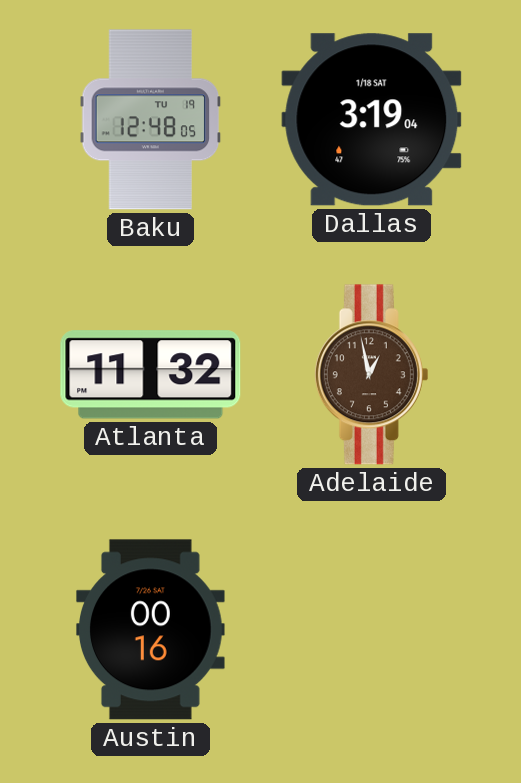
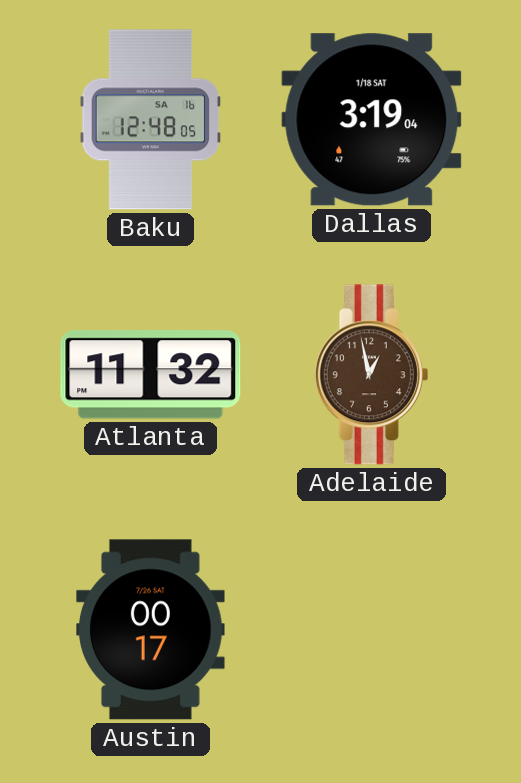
Baku date: TU 19 -> SA 16 (151, 120)
Austin: 00:16 -> 00:17 (151, 630)
